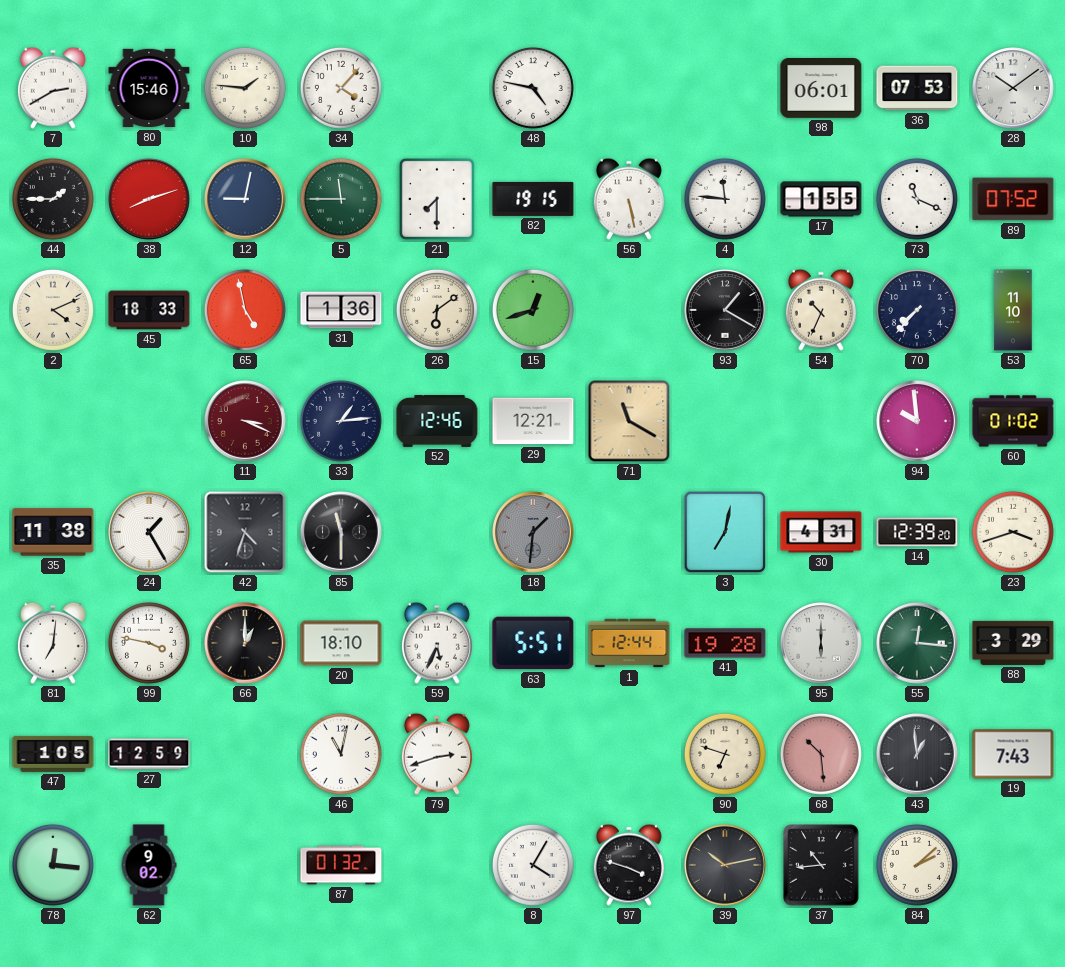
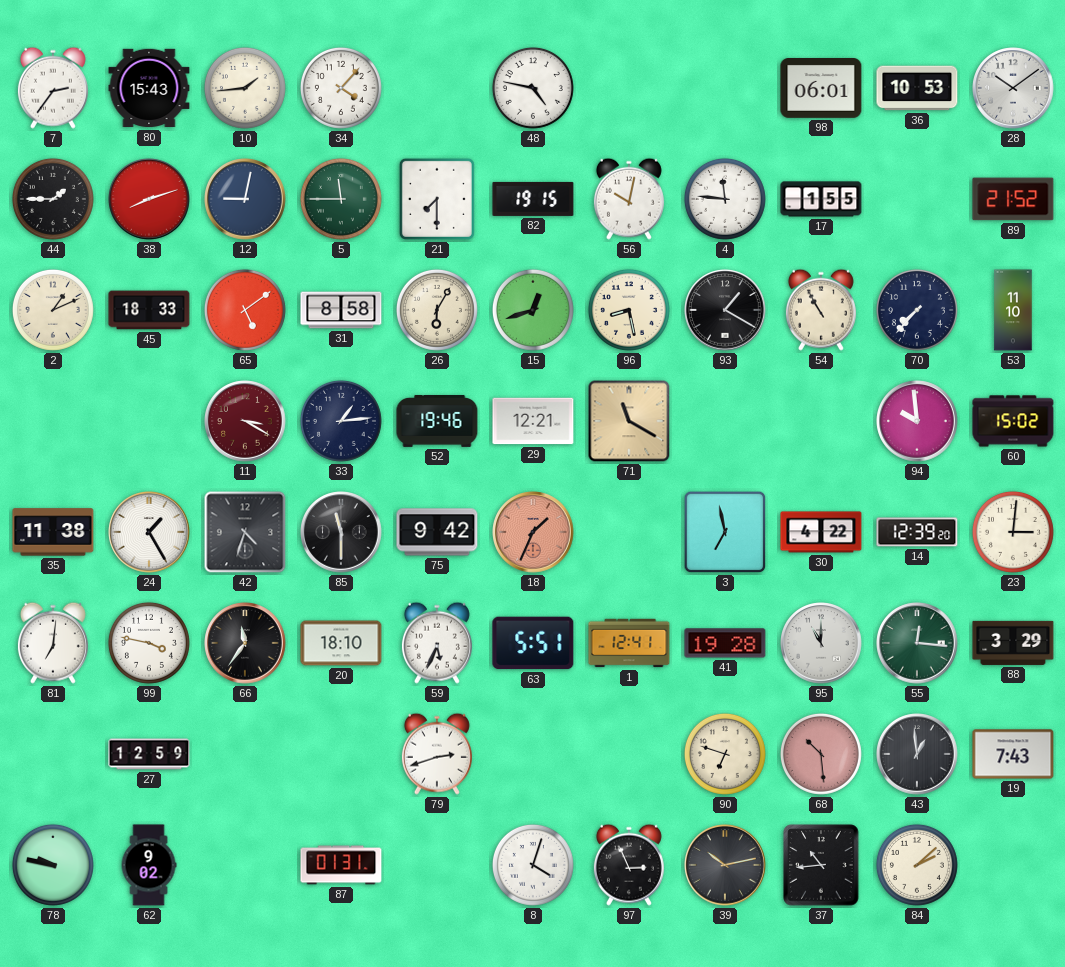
7: 2:40 -> 2:36 (53, 88)
80: 15:46 -> 15:43 (149, 88)
10: 1:46 -> 1:44 (245, 88)
36: 07:53 -> 10:53 (917, 88)
56: 5:28 -> 10:02 (629, 199)
73: 11:19 -> none (917, 199)
89: 07:52 -> 21:52 (1013, 199)
2: 4:11 -> 1:11 (53, 310)
65: 4:58 -> 5:09 (245, 310)
31: 1:36 -> 8:58 (341, 310)
26: 6:09 -> 6:05 (437, 310)
96: none -> 8:28 (629, 310)
54: 10:34 -> 10:55 (821, 310)
11: 3:19 -> 3:20 (245, 421)
52: 12:46 -> 19:46 (437, 422)
60: 01:02 -> 15:02 (1013, 421)
75: none -> 9:42 (437, 532)
18: 1:31 -> 1:34 (533, 532)
18 dial: grey -> salmon (533, 532)
3: 7:02 -> 6:58 (725, 532)
30: 4:31 -> 4:22 (821, 532)
23: 3:42 -> 3:01 (1013, 532)
66: 1:00 -> 11:36 (245, 643)
1: 12:44 -> 12:41 (629, 643)
95: 6:00 -> 11:00 (821, 643)
47: 1:05 -> none (53, 754)
46: 11:02 -> none (341, 754)
78: 12:16 -> 9:47 (53, 865)
87: 01:32 -> 01:31 (341, 865)
8: 4:05 -> 4:03 (533, 865)
97: 3:48 -> 2:56 (629, 865)
